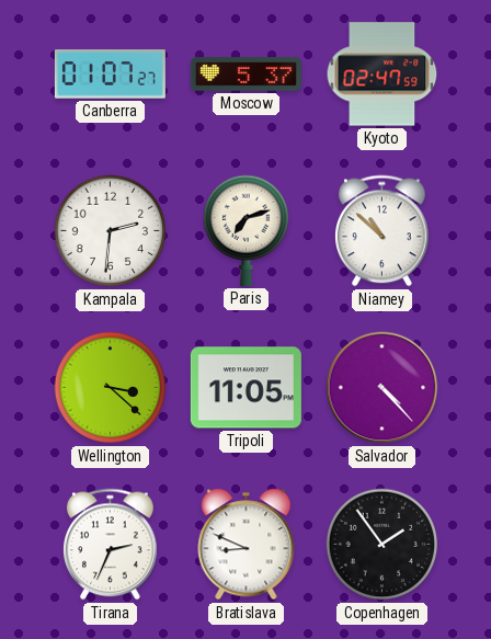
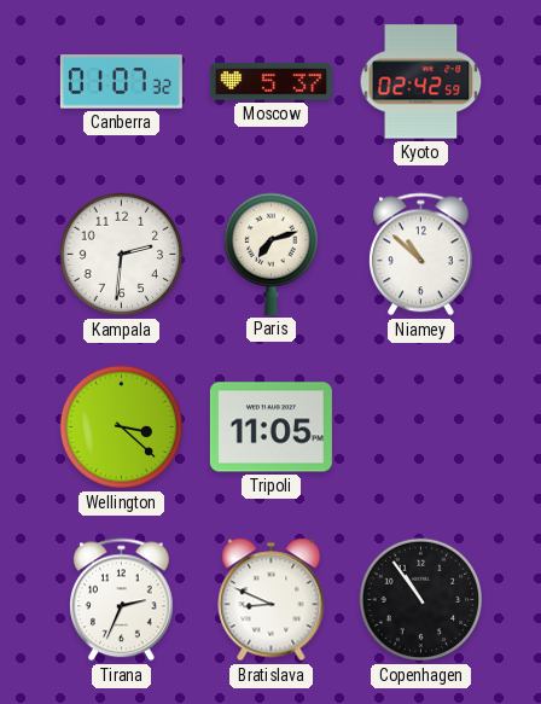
Canberra: 01:07:27 -> 01:07:32 (121, 82)
Kyoto: 02:47 -> 02:42 (421, 82)
Salvador: 4:23 -> none (382, 388)
Copenhagen: 1:54 -> 10:54 (421, 600)
